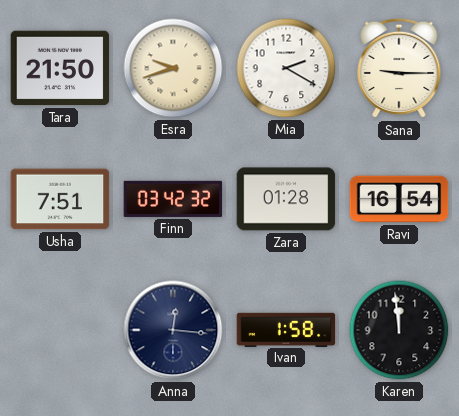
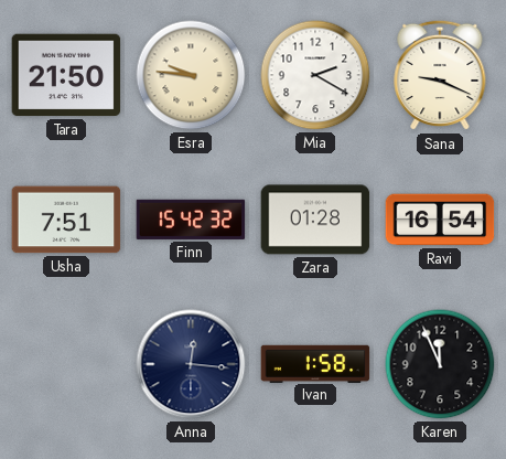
Esra: 9:42 -> 9:46 (191, 75)
Sana: 9:15 -> 9:19 (440, 75)
Finn: 03:42 -> 15:42 (191, 220)
Karen: 11:59 -> 11:56 (440, 364)
